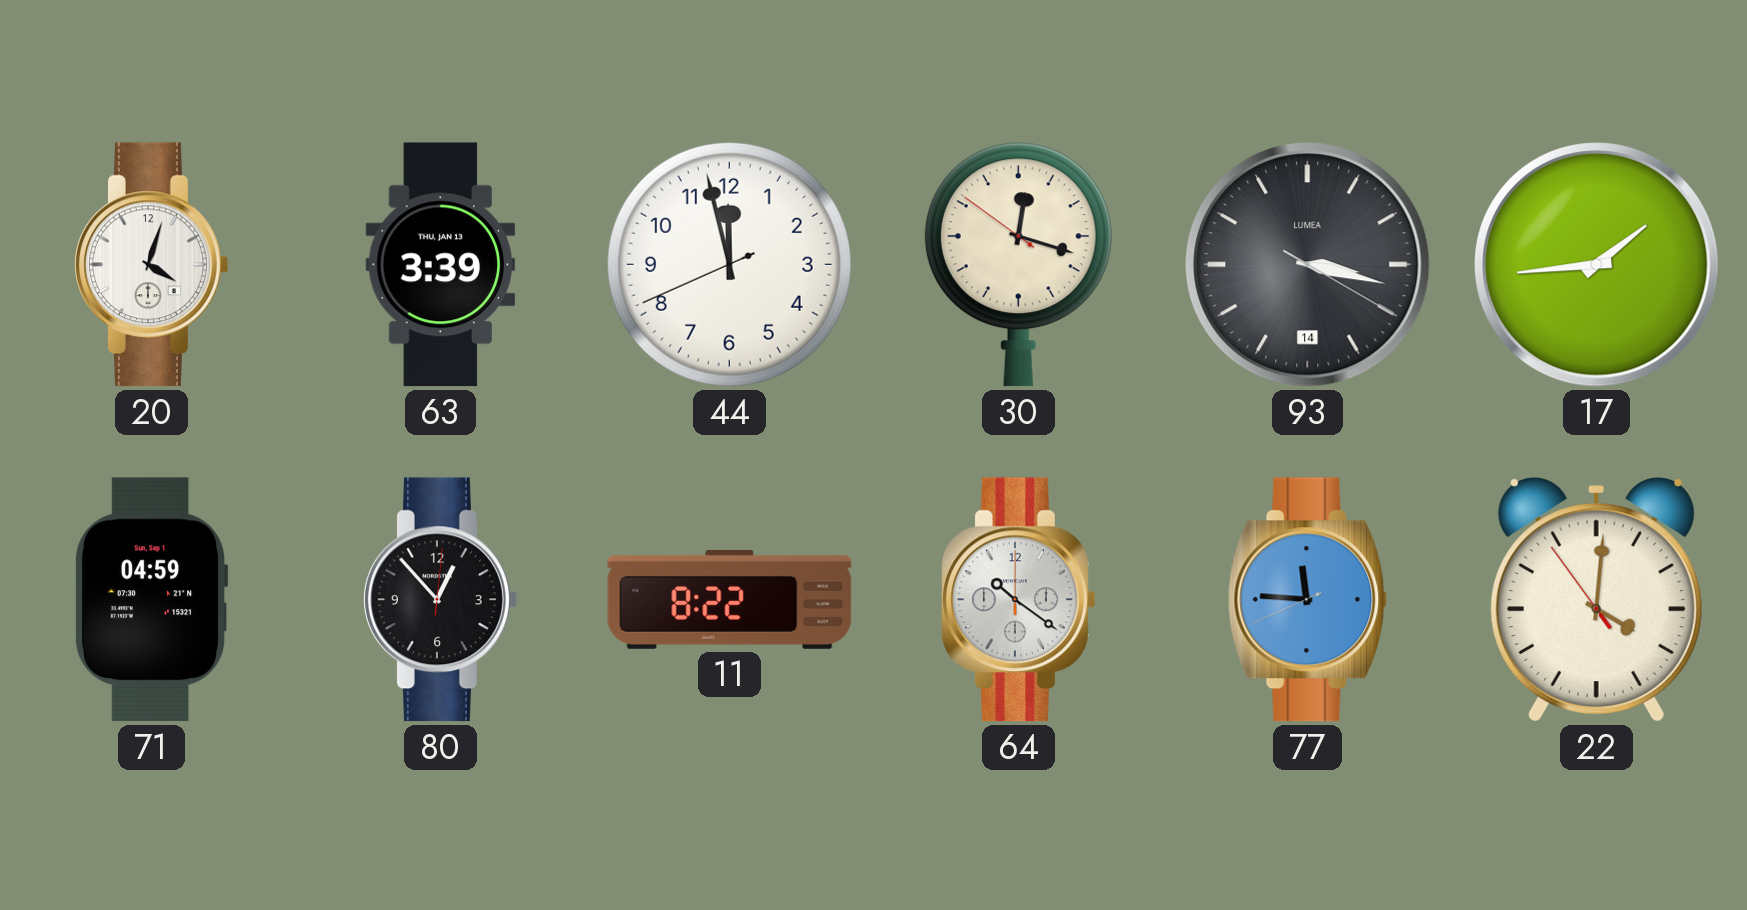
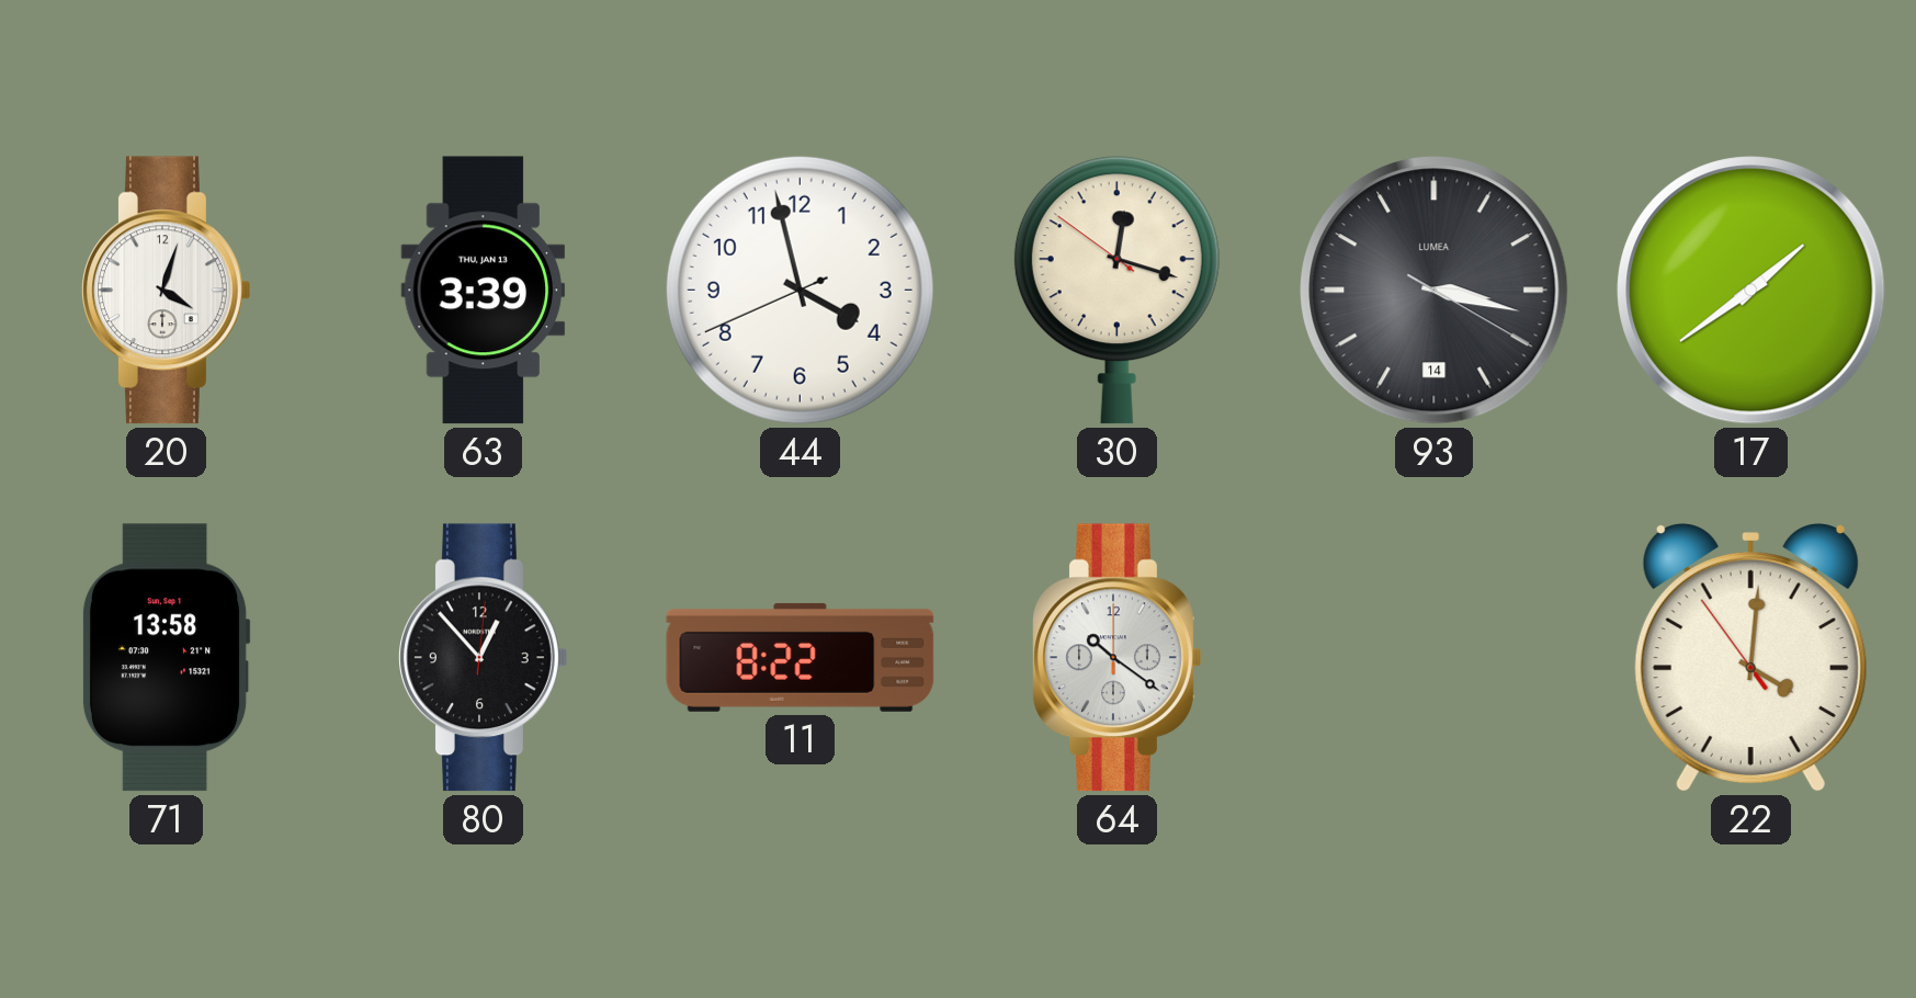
44: 11:57 -> 3:57 (800, 290)
17: 1:44 -> 1:39 (1751, 291)
71: 04:59 -> 13:58 (166, 658)
77: 11:45 -> none (1308, 600)
